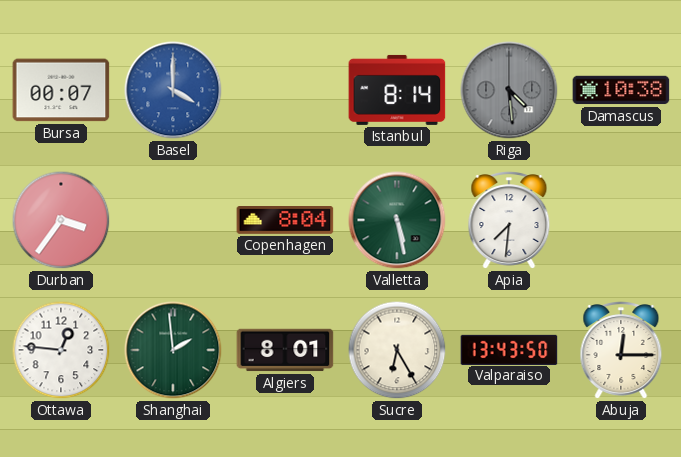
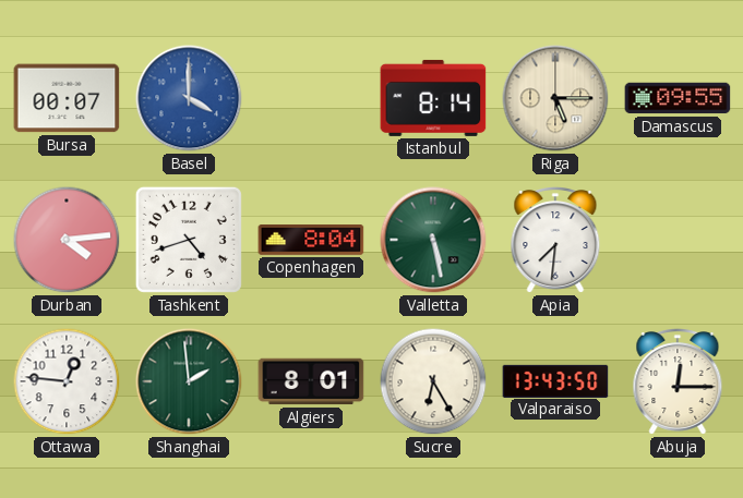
Riga: 4:29 -> 5:15 (555, 98)
Riga dial: grey -> cream (555, 98)
Damascus: 10:38 -> 09:55 (678, 98)
Durban: 3:36 -> 4:14 (67, 240)
Tashkent: none -> 4:42 (189, 240)
